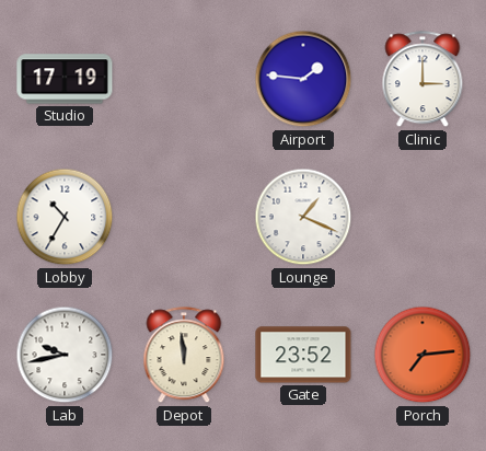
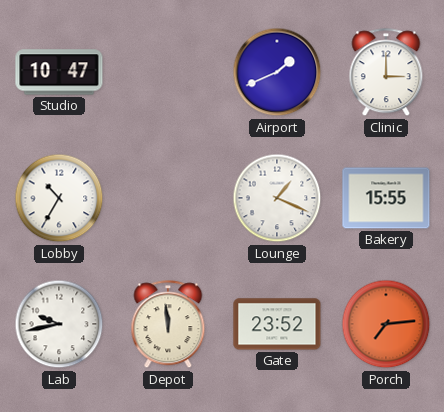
Studio: 17:19 -> 10:47 (59, 72)
Airport: 1:46 -> 1:41 (277, 72)
Bakery: none -> 15:55 (386, 198)
